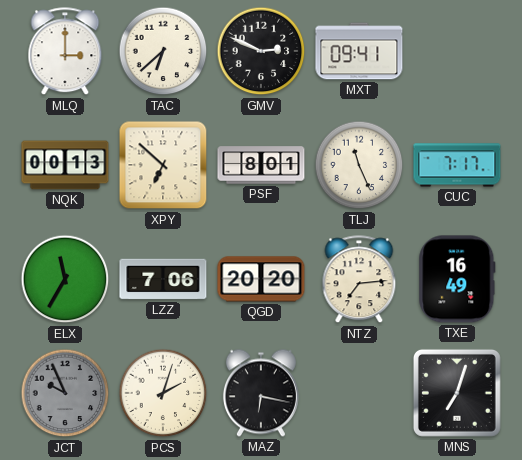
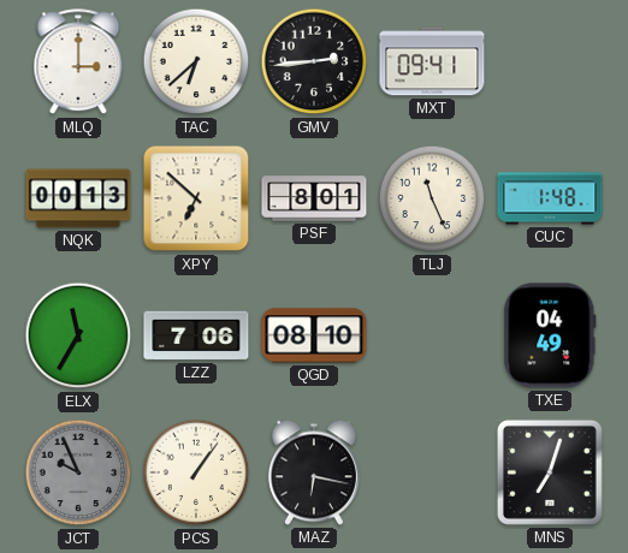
GMV: 2:49 -> 2:44 (314, 61)
CUC: 7:17 -> 1:48 (550, 198)
QGD: 20:20 -> 08:10 (314, 335)
NTZ: 7:14 -> none (359, 280)
TXE: 16:49 -> 04:49 (550, 335)
PCS: 2:03 -> 1:06 (196, 472)
